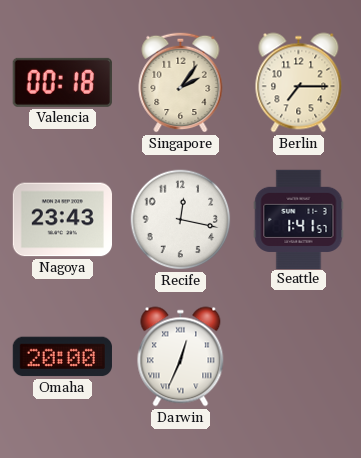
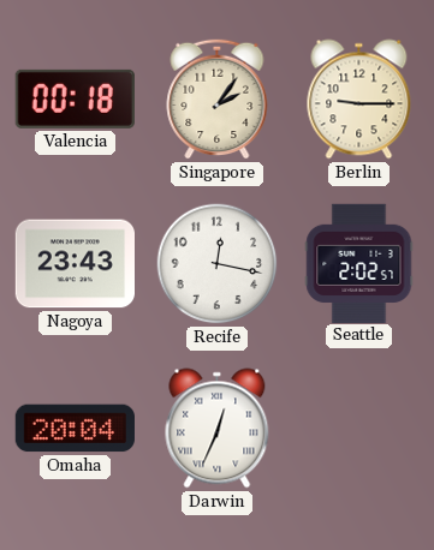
Berlin: 7:15 -> 9:15 (359, 100)
Seattle: 1:41 -> 2:02 (359, 263)
Omaha: 20:00 -> 20:04 (75, 429)
